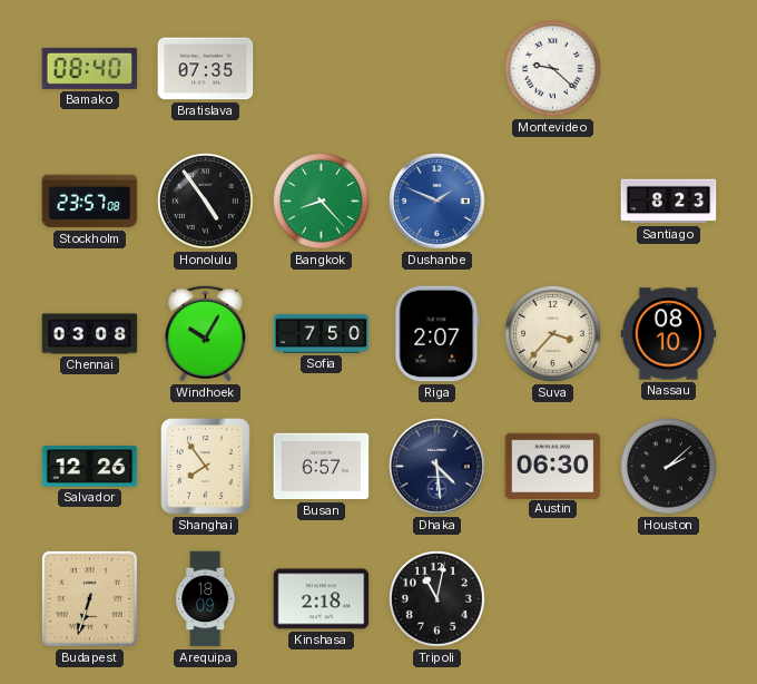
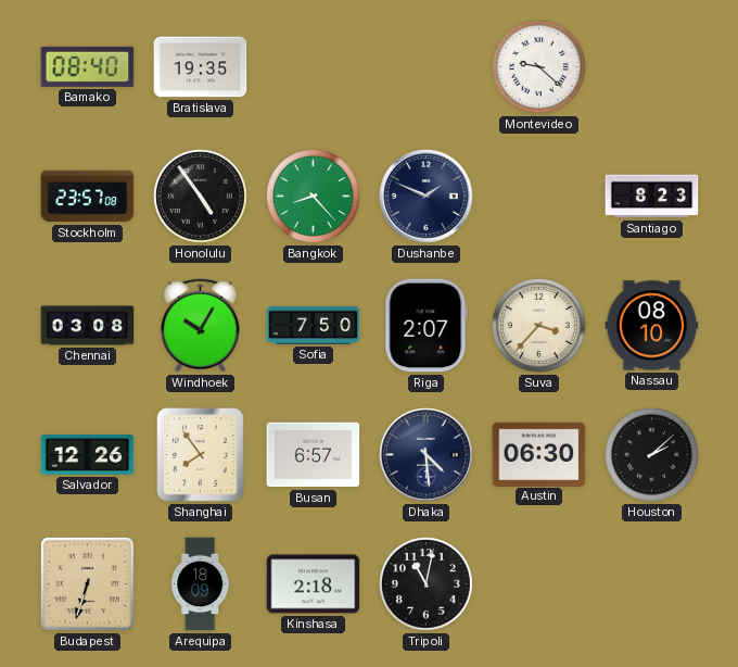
Bratislava: 07:35 -> 19:35 (201, 67)
Dushanbe dial: blue -> navy (427, 197)
